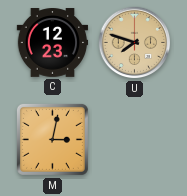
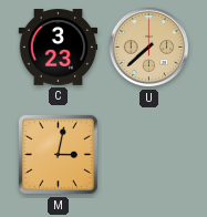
C: 12:23 -> 3:23 (59, 48)
U: 7:48 -> 7:38 (149, 48)
